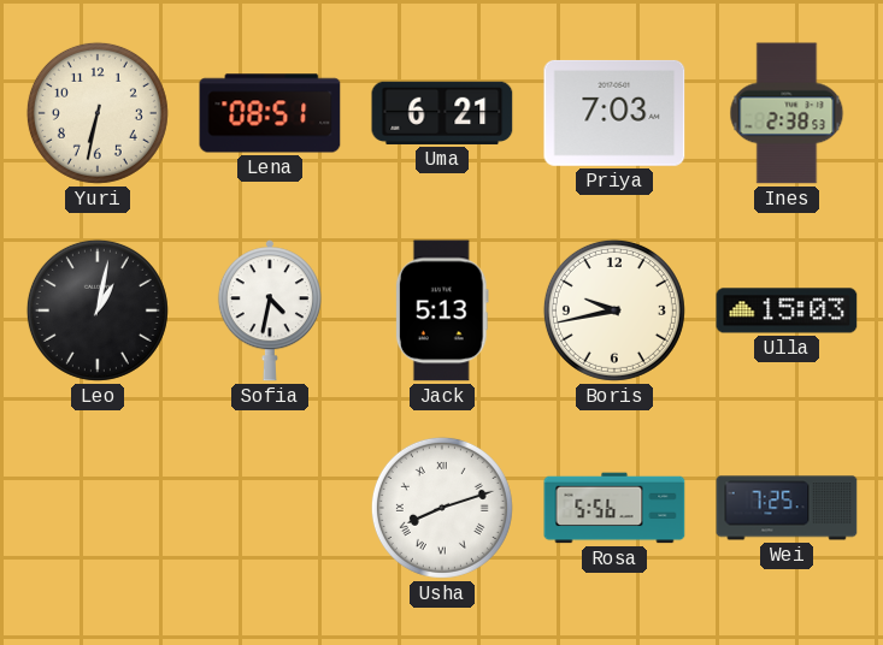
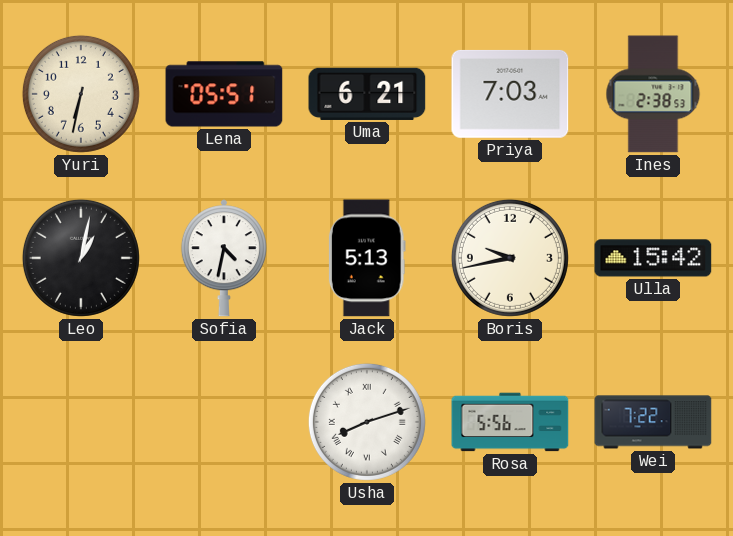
Lena: 08:51 -> 05:51 (224, 94)
Ulla: 15:03 -> 15:42 (653, 258)
Wei: 7:25 -> 7:22 (653, 422)
